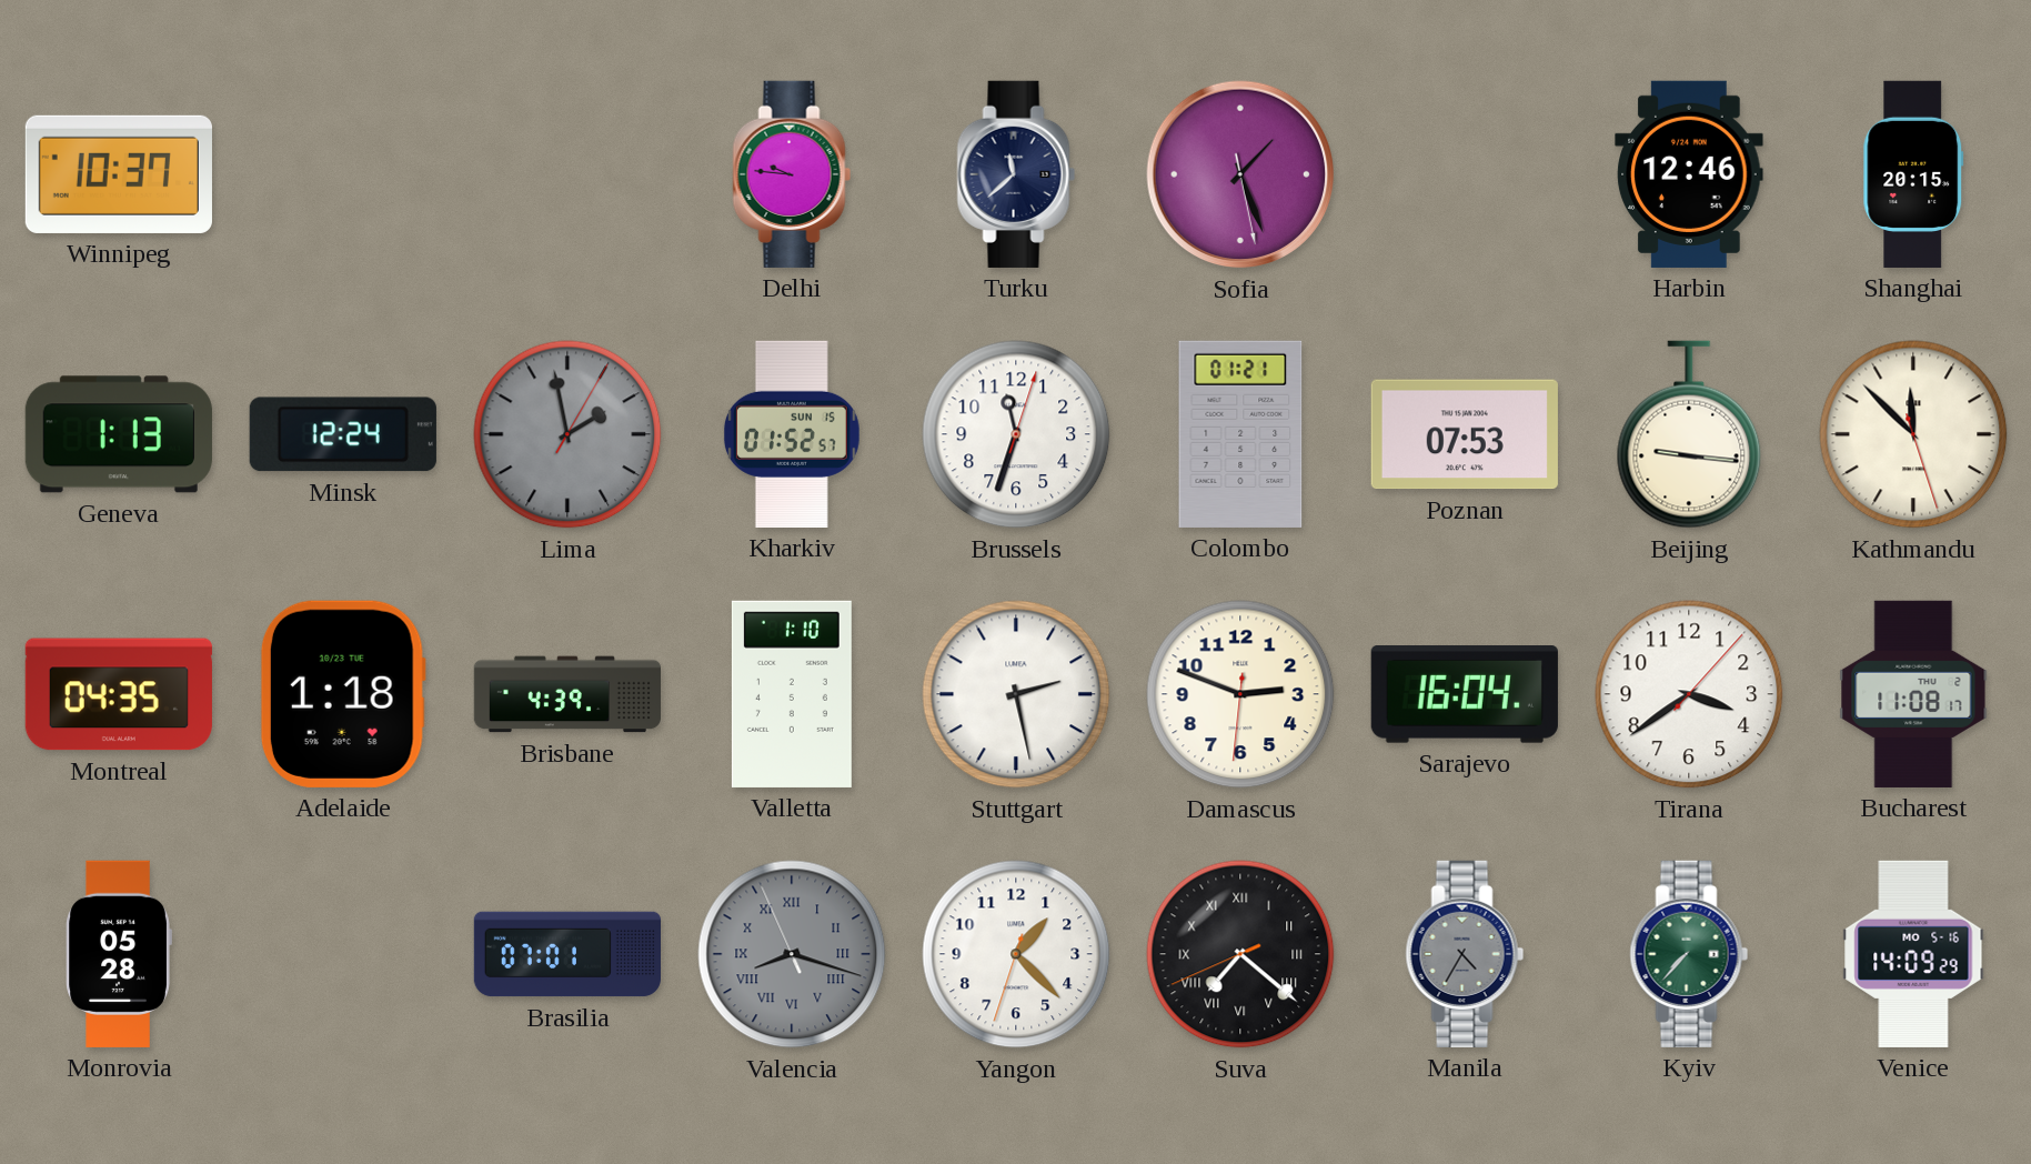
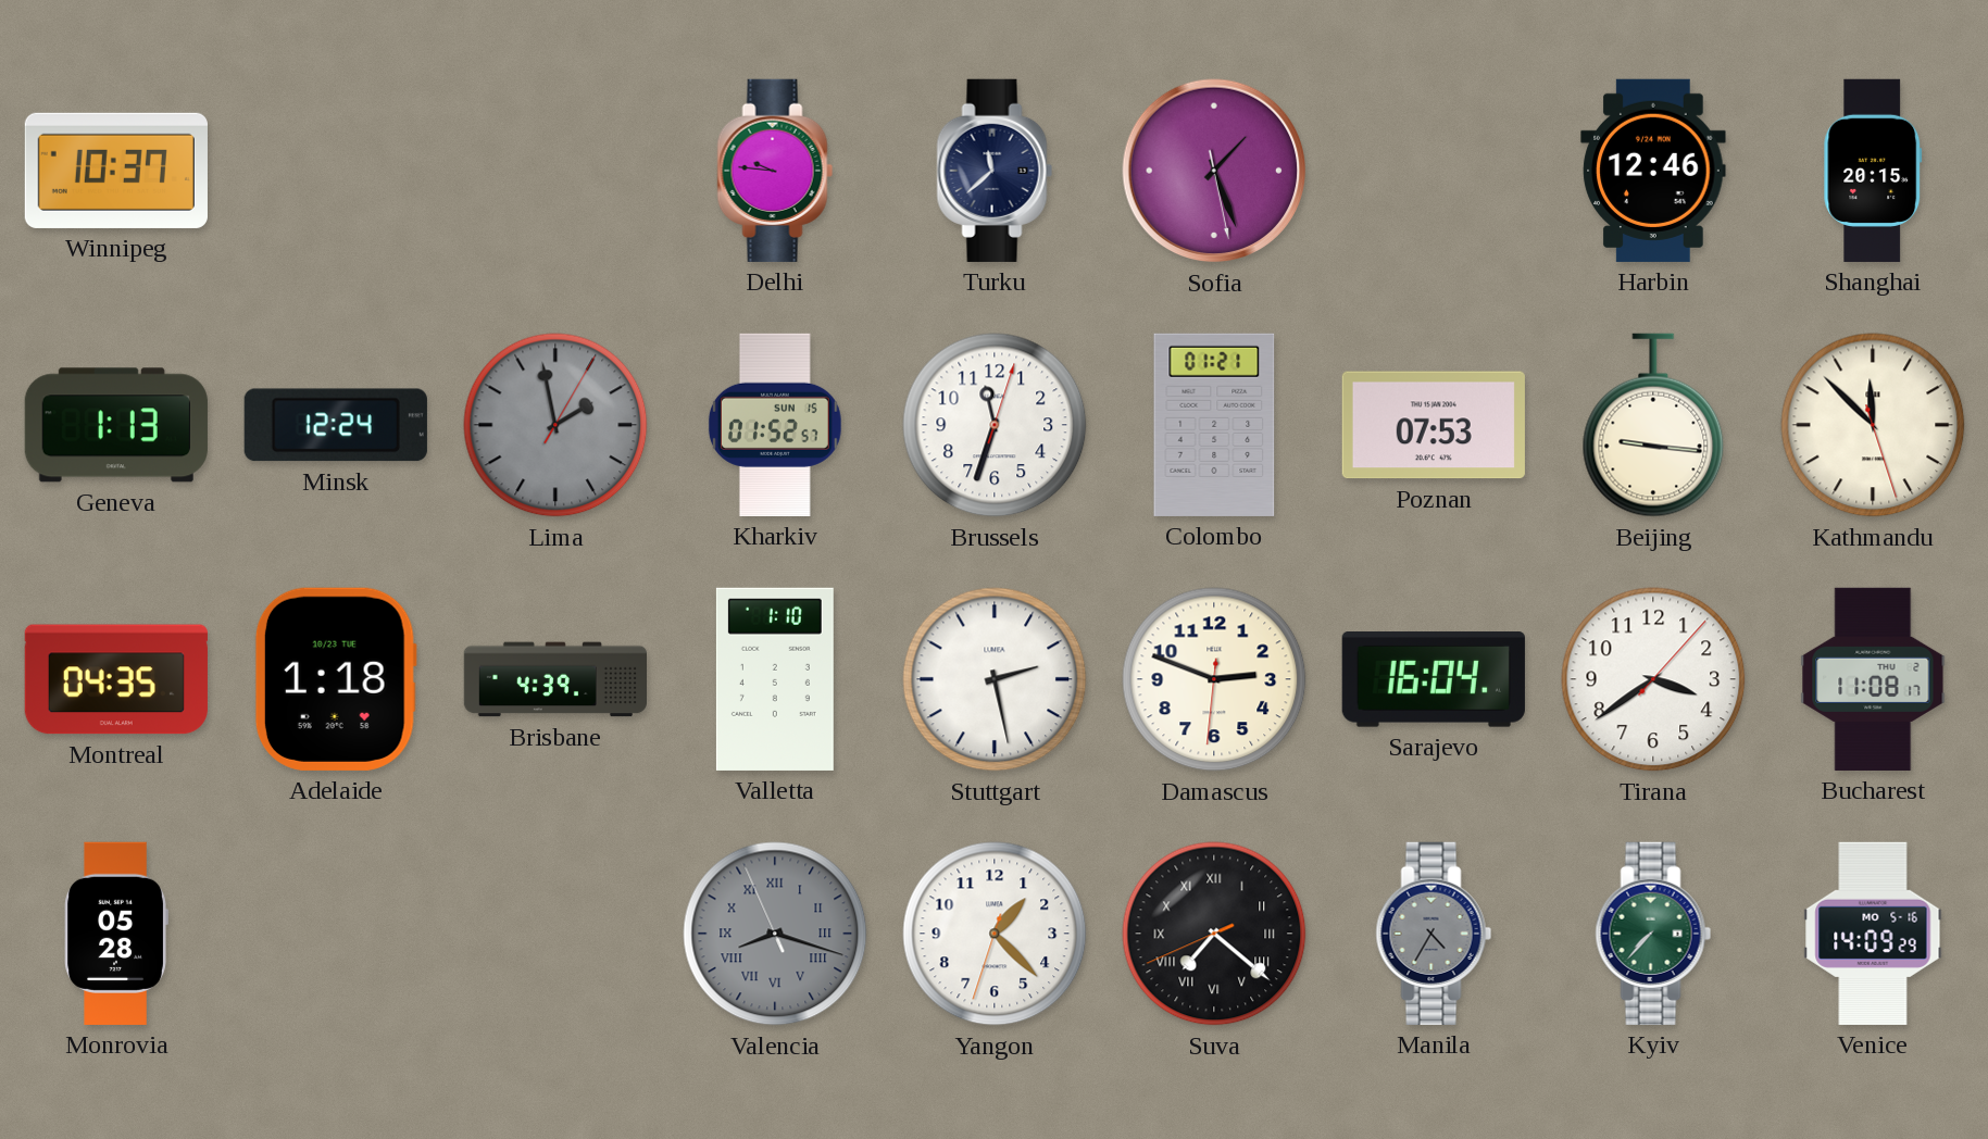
Brasilia: 07:01 -> none (566, 954)
